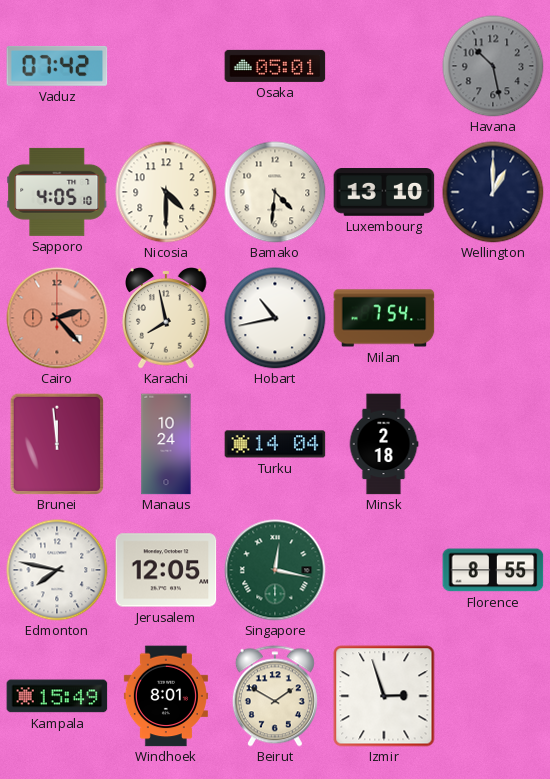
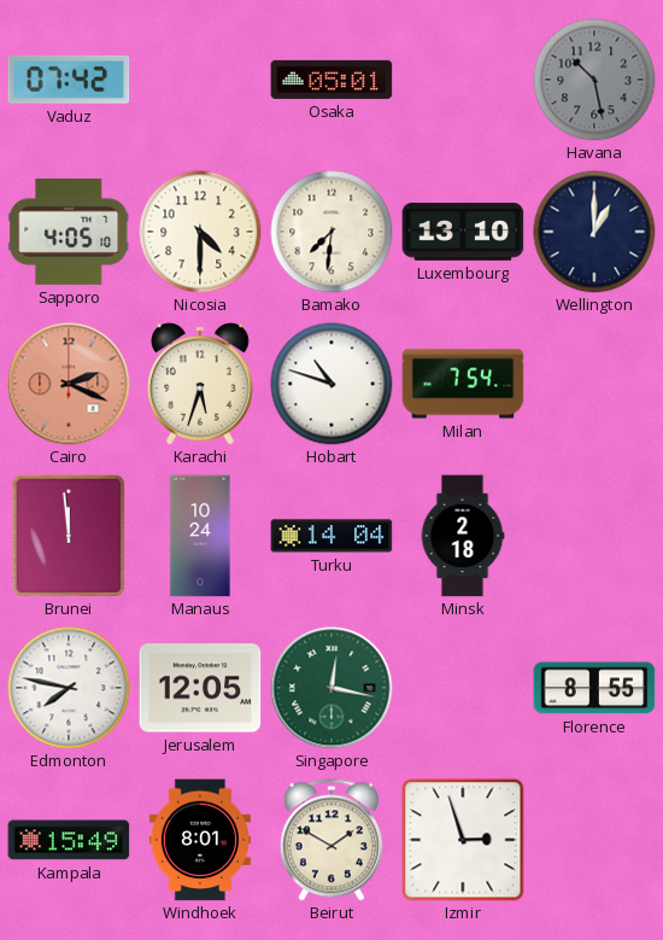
Bamako: 4:31 -> 7:31 (331, 232)
Cairo: 2:23 -> 2:19 (69, 384)
Karachi: 7:58 -> 5:33 (201, 384)
Hobart: 10:43 -> 10:48 (331, 384)
